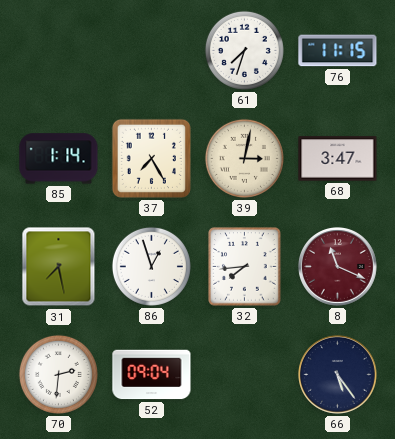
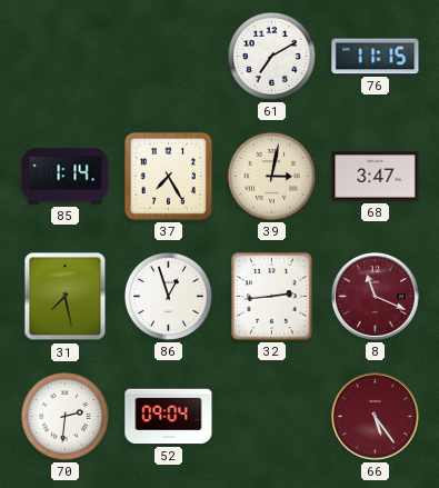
61: 7:33 -> 7:10 (271, 56)
32: 7:44 -> 2:44 (272, 297)
66 dial: navy -> burgundy (376, 417)
